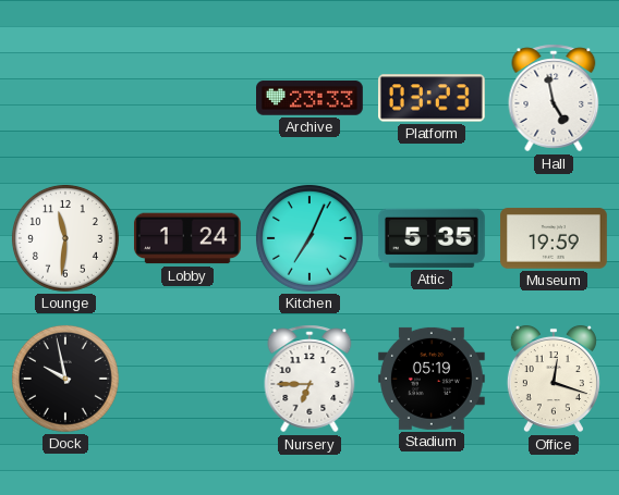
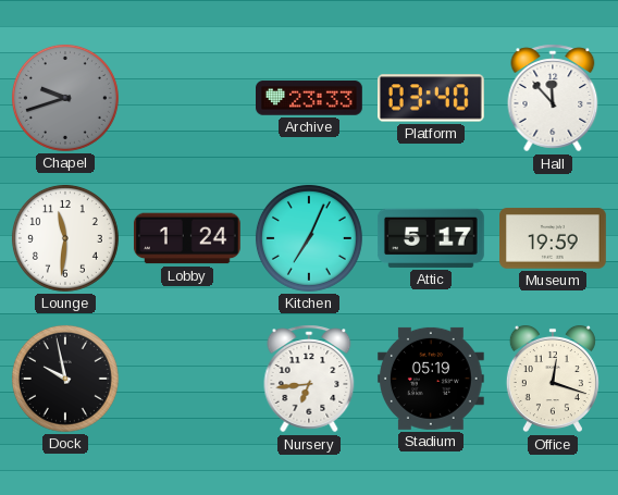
Chapel: none -> 9:42 (65, 98)
Platform: 03:23 -> 03:40 (431, 98)
Hall: 4:58 -> 11:53 (553, 98)
Attic: 5:35 -> 5:17 (431, 238)
Nursery: 6:45 -> 6:44 (309, 379)
